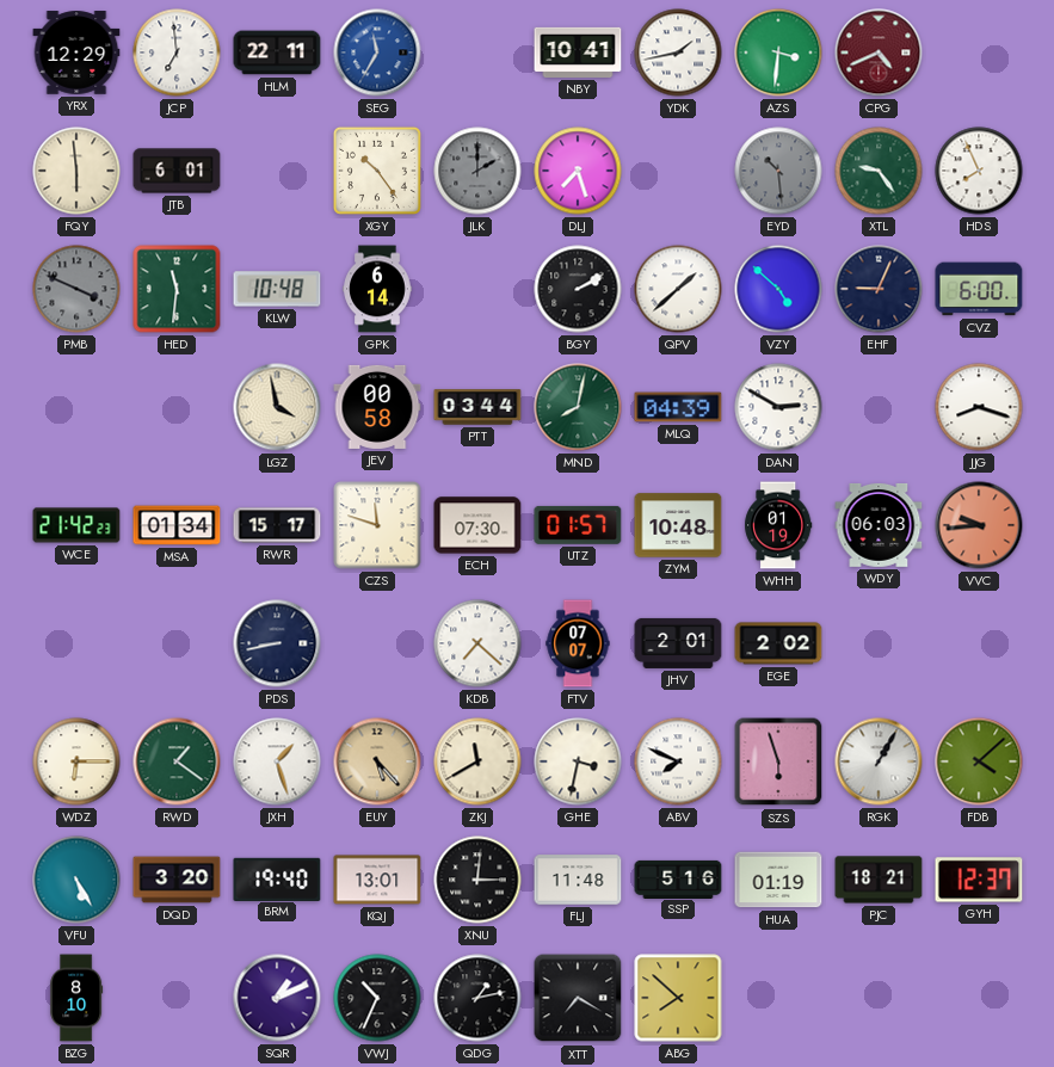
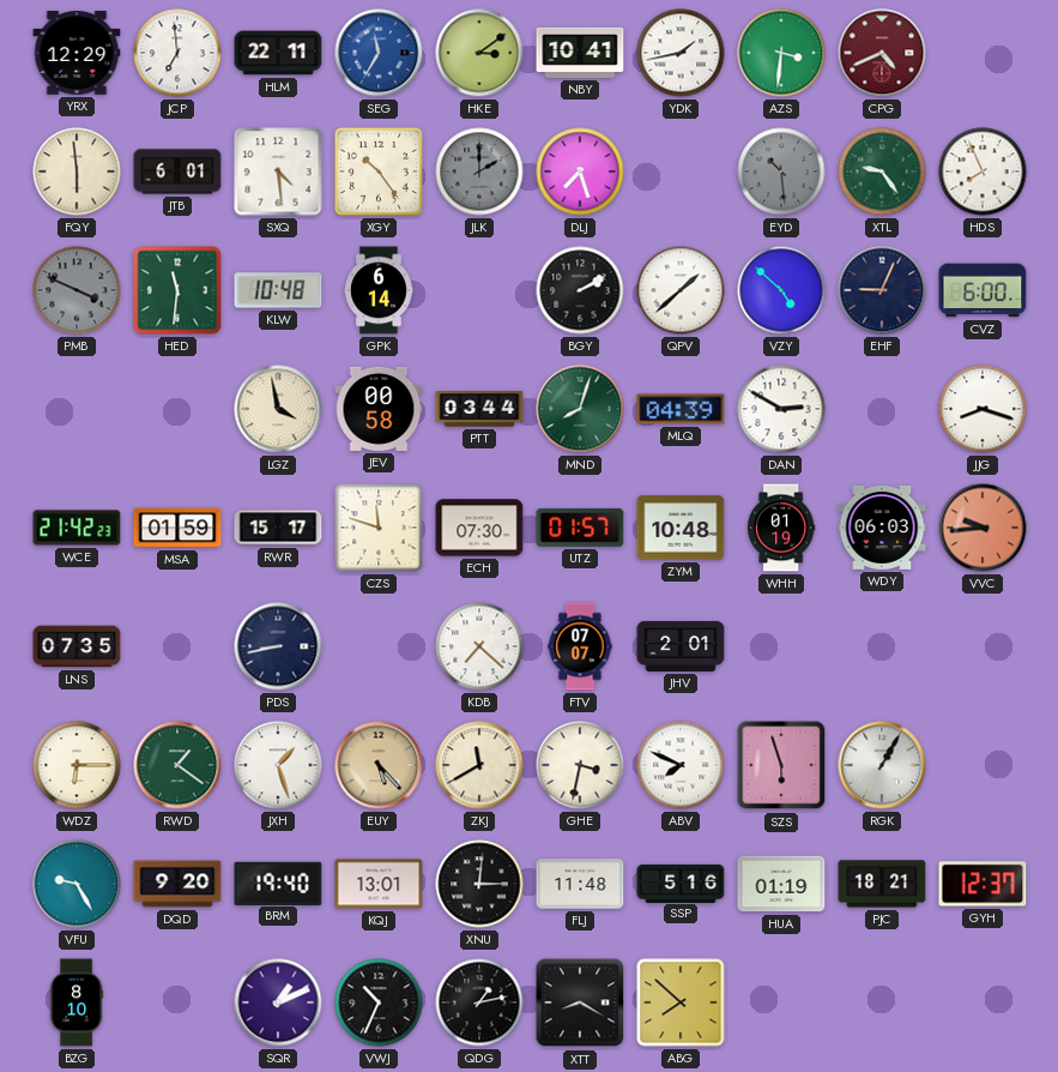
HKE: none -> 3:09 (479, 53)
SXQ: none -> 4:29 (278, 171)
MND: 8:02 -> 8:03 (580, 409)
MSA: 01:34 -> 01:59 (177, 528)
LNS: none -> 07:35 (77, 646)
EGE: 2:02 -> none (778, 643)
FDB: 4:08 -> none (979, 761)
VFU: 5:25 -> 9:25 (77, 884)
DQD: 3:20 -> 9:20 (177, 884)
XTT: 7:20 -> 8:20 (580, 1002)
